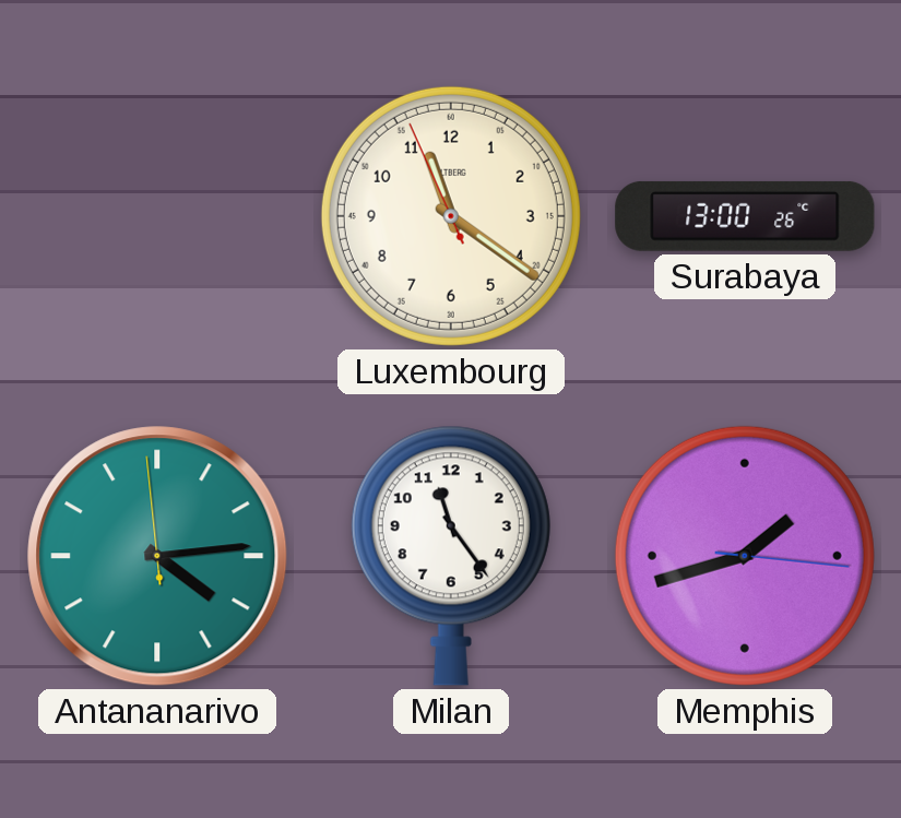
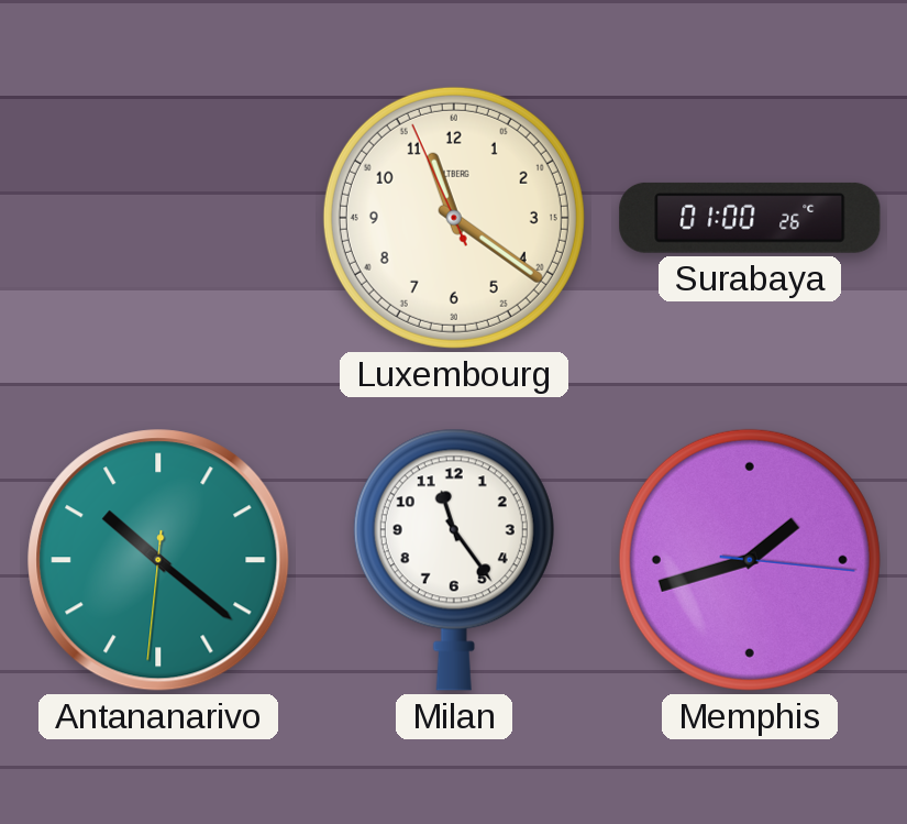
Surabaya: 13:00 -> 01:00 (750, 218)
Antananarivo: 4:13 -> 10:21 (158, 560)
